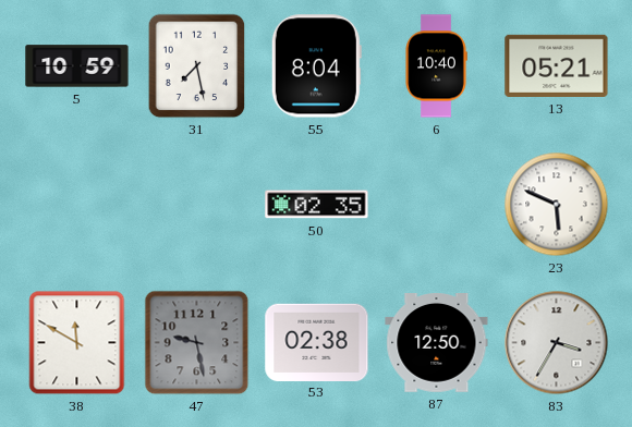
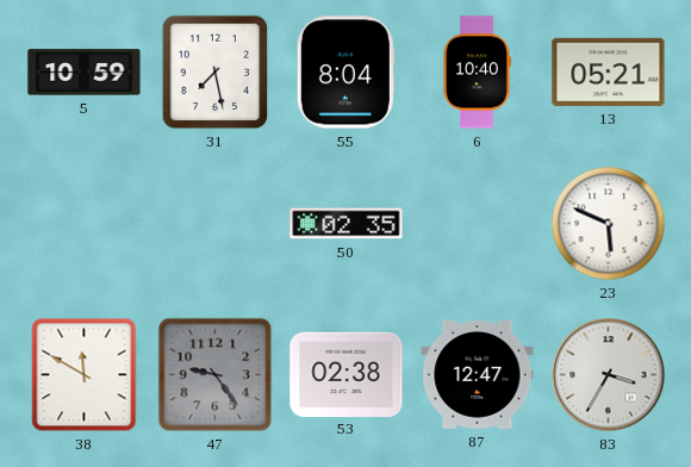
47: 9:28 -> 9:24 (216, 375)
87: 12:50 -> 12:47 (478, 375)
